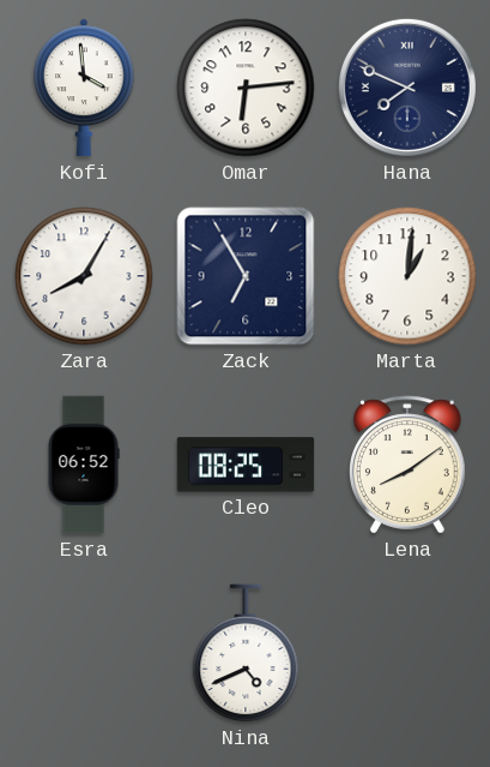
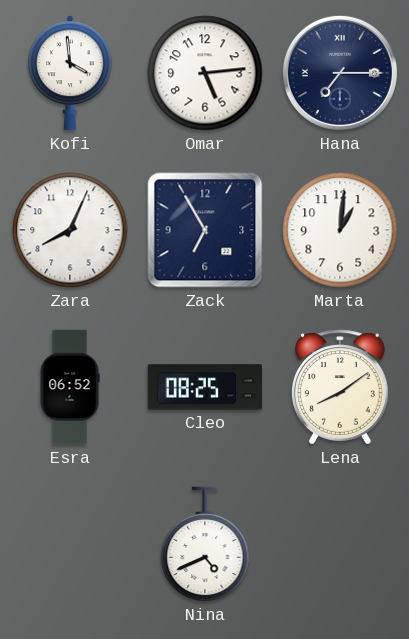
Omar: 6:14 -> 5:14 (205, 73)
Hana: 7:49 -> 7:15 (340, 73)
Zara: 8:05 -> 8:04 (70, 230)
